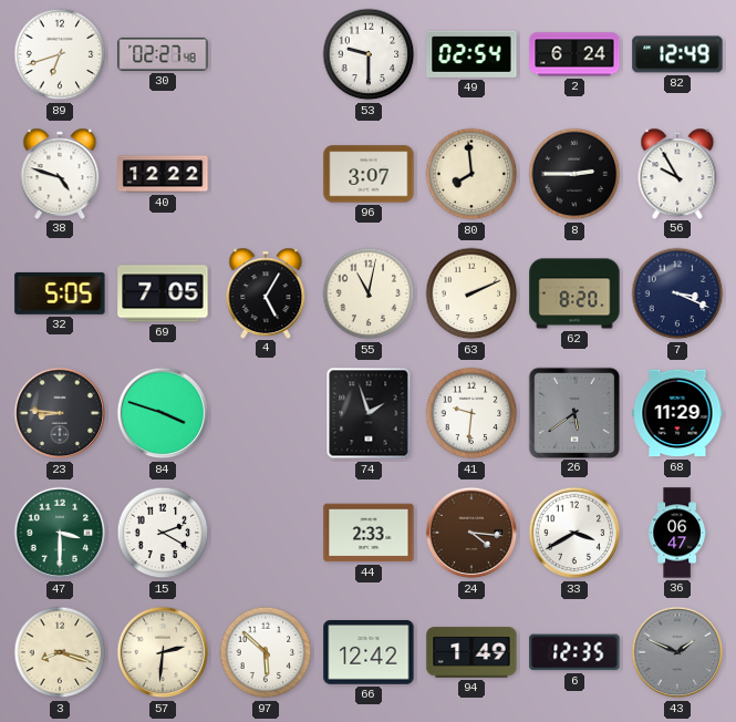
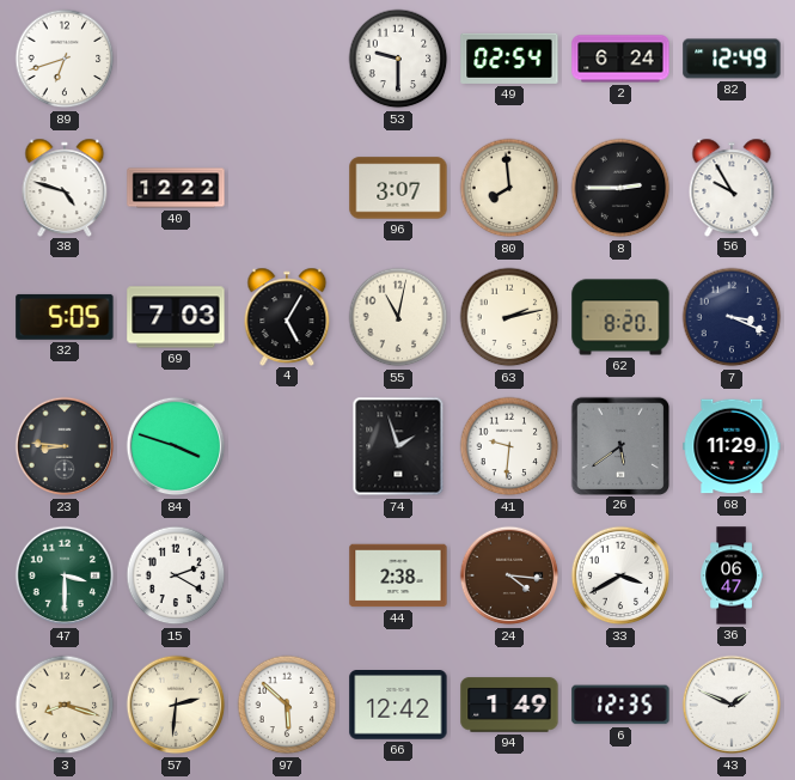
30: 02:27 -> none (163, 54)
69: 7:05 -> 7:03 (176, 317)
63: 2:11 -> 2:13 (509, 317)
44: 2:33 -> 2:38 (398, 575)
43 dial: grey -> white (732, 705)
